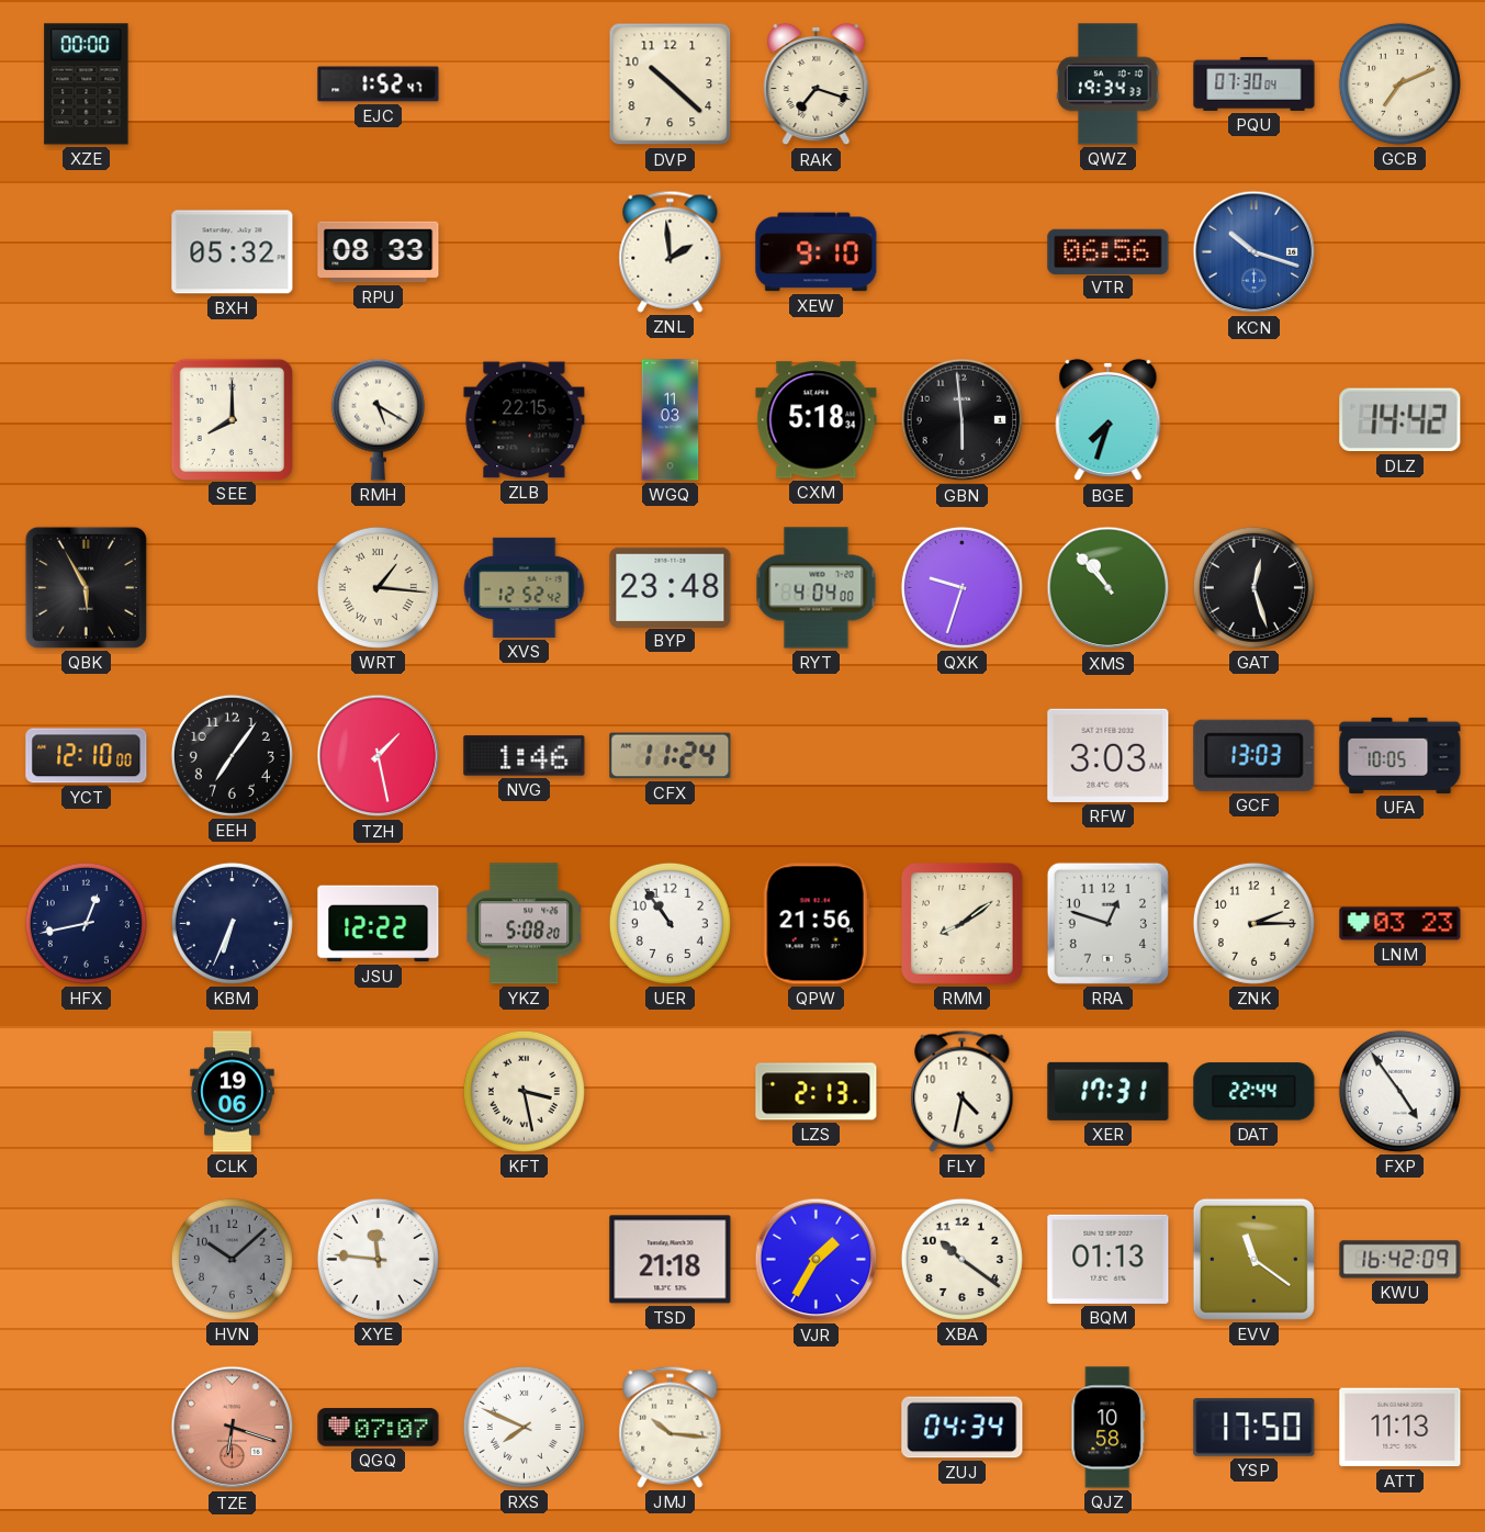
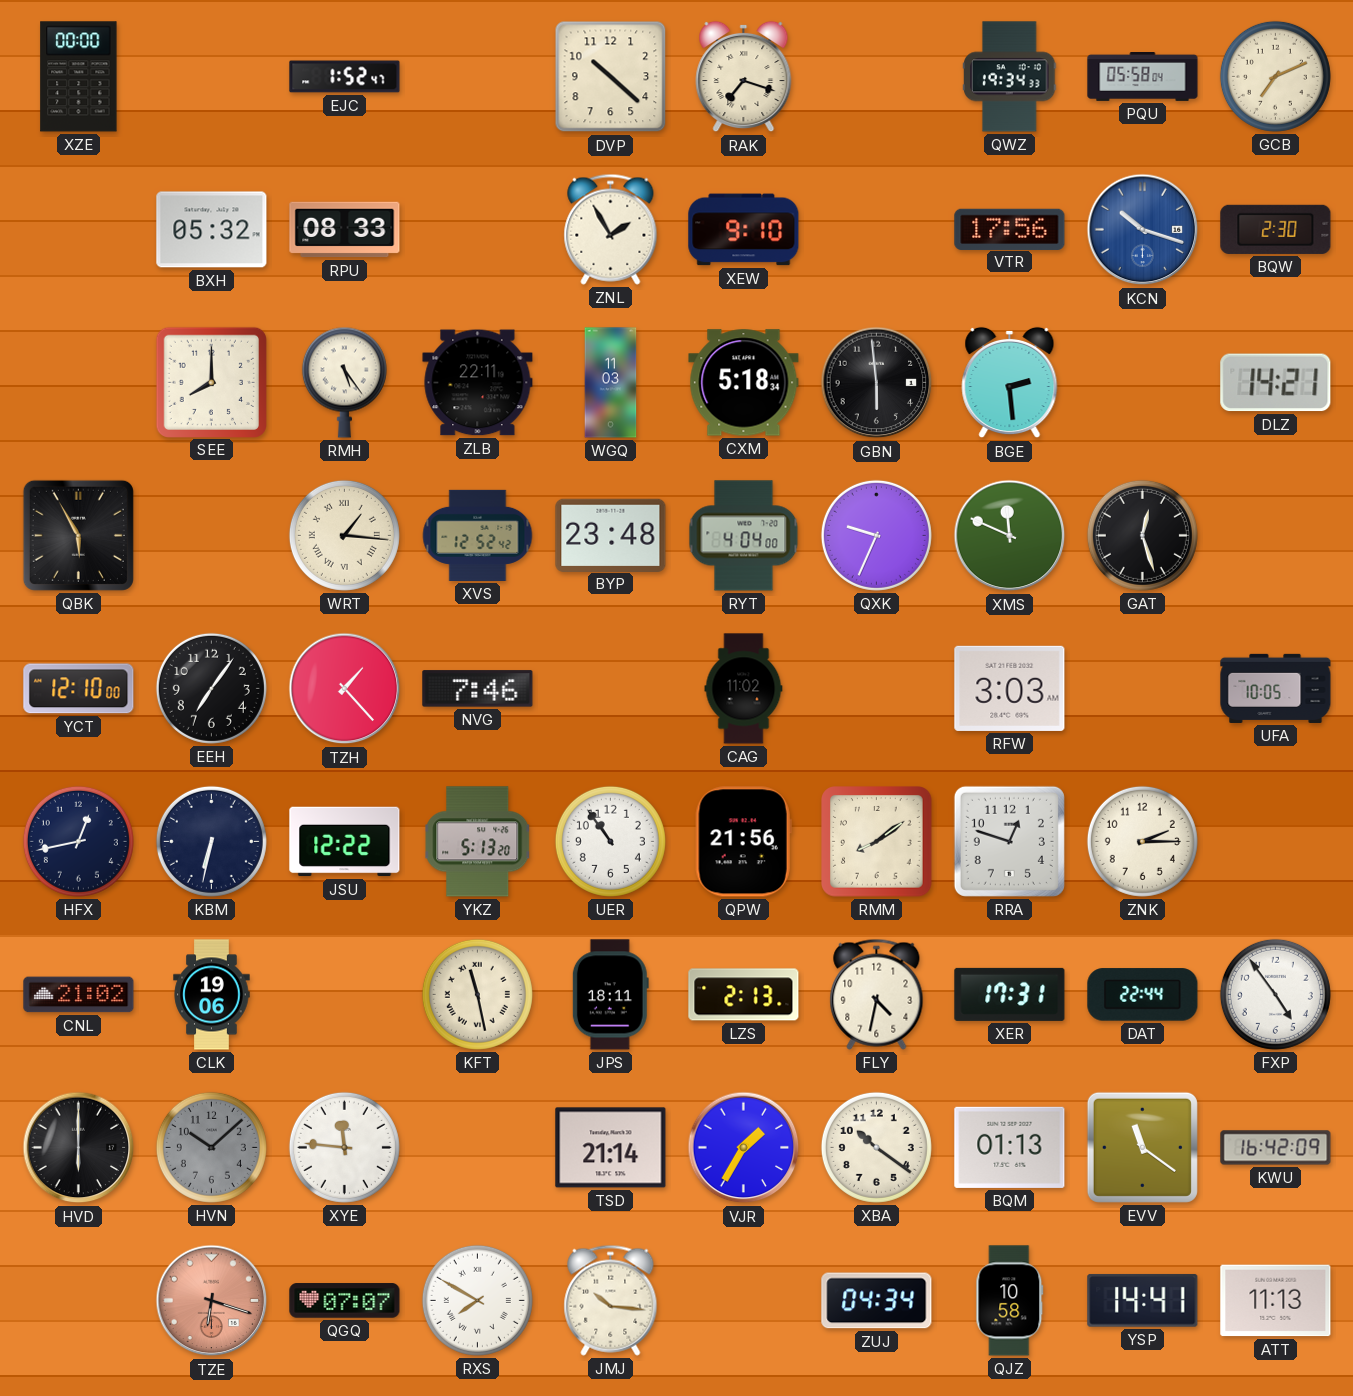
PQU: 07:30 -> 05:58 (1143, 77)
ZNL: 1:59 -> 1:55 (611, 229)
VTR: 06:56 -> 17:56 (1010, 229)
BQW: none -> 2:30 (1276, 229)
RMH: 5:20 -> 5:24 (344, 382)
ZLB: 22:15 -> 22:11 (478, 383)
BGE: 7:33 -> 2:29 (1010, 383)
DLZ: 14:42 -> 14:21 (1276, 383)
QXK: 9:33 -> 9:34 (876, 535)
XMS: 10:53 -> 11:49 (1010, 536)
TZH: 1:28 -> 1:23 (345, 689)
NVG: 1:46 -> 7:46 (478, 689)
CFX: 11:24 -> none (671, 756)
CAG: none -> 11:02 (744, 689)
GCF: 13:03 -> none (1255, 755)
KBM: 6:34 -> 6:32 (211, 841)
YKZ: 5:08 -> 5:13 (478, 842)
LNM: 03:23 -> none (1400, 924)
CNL: none -> 21:02 (79, 995)
KFT: 3:28 -> 11:28 (477, 994)
JPS: none -> 18:11 (610, 995)
HVD: none -> 6:00 (79, 1148)
TSD: 21:18 -> 21:14 (611, 1148)
RXS: 7:49 -> 7:50 (477, 1300)
YSP: 17:50 -> 14:41 (1143, 1300)
